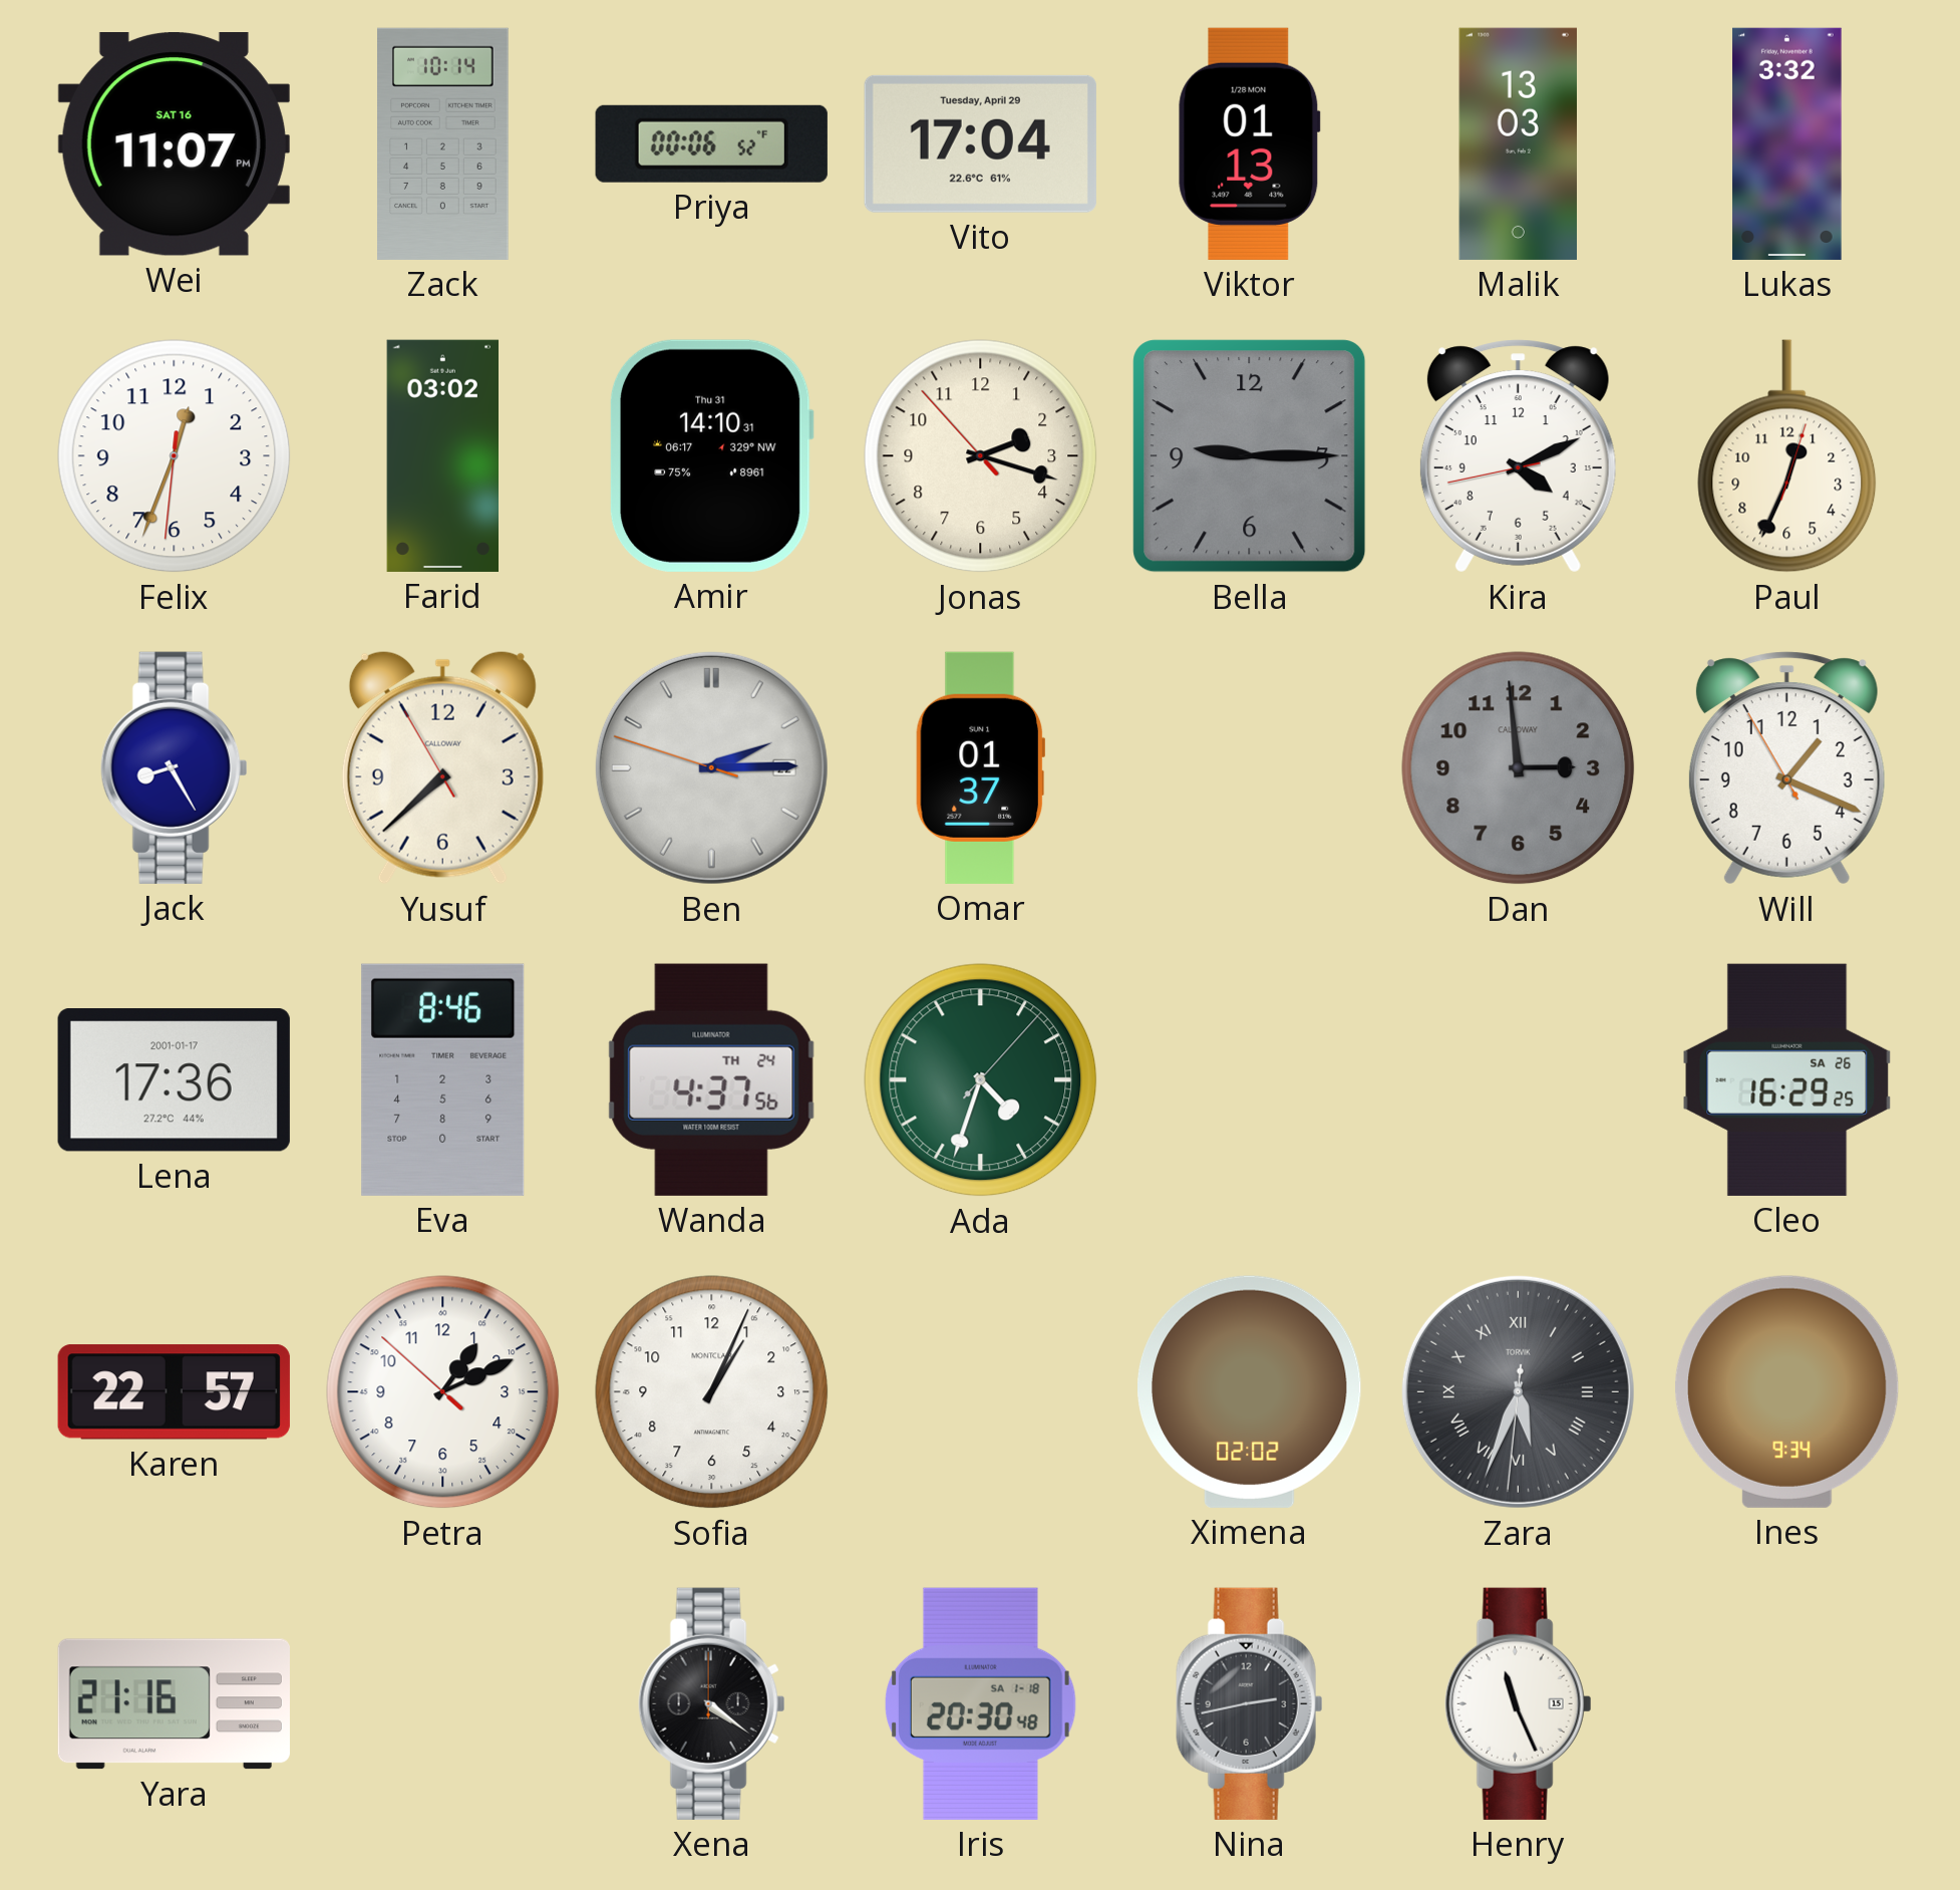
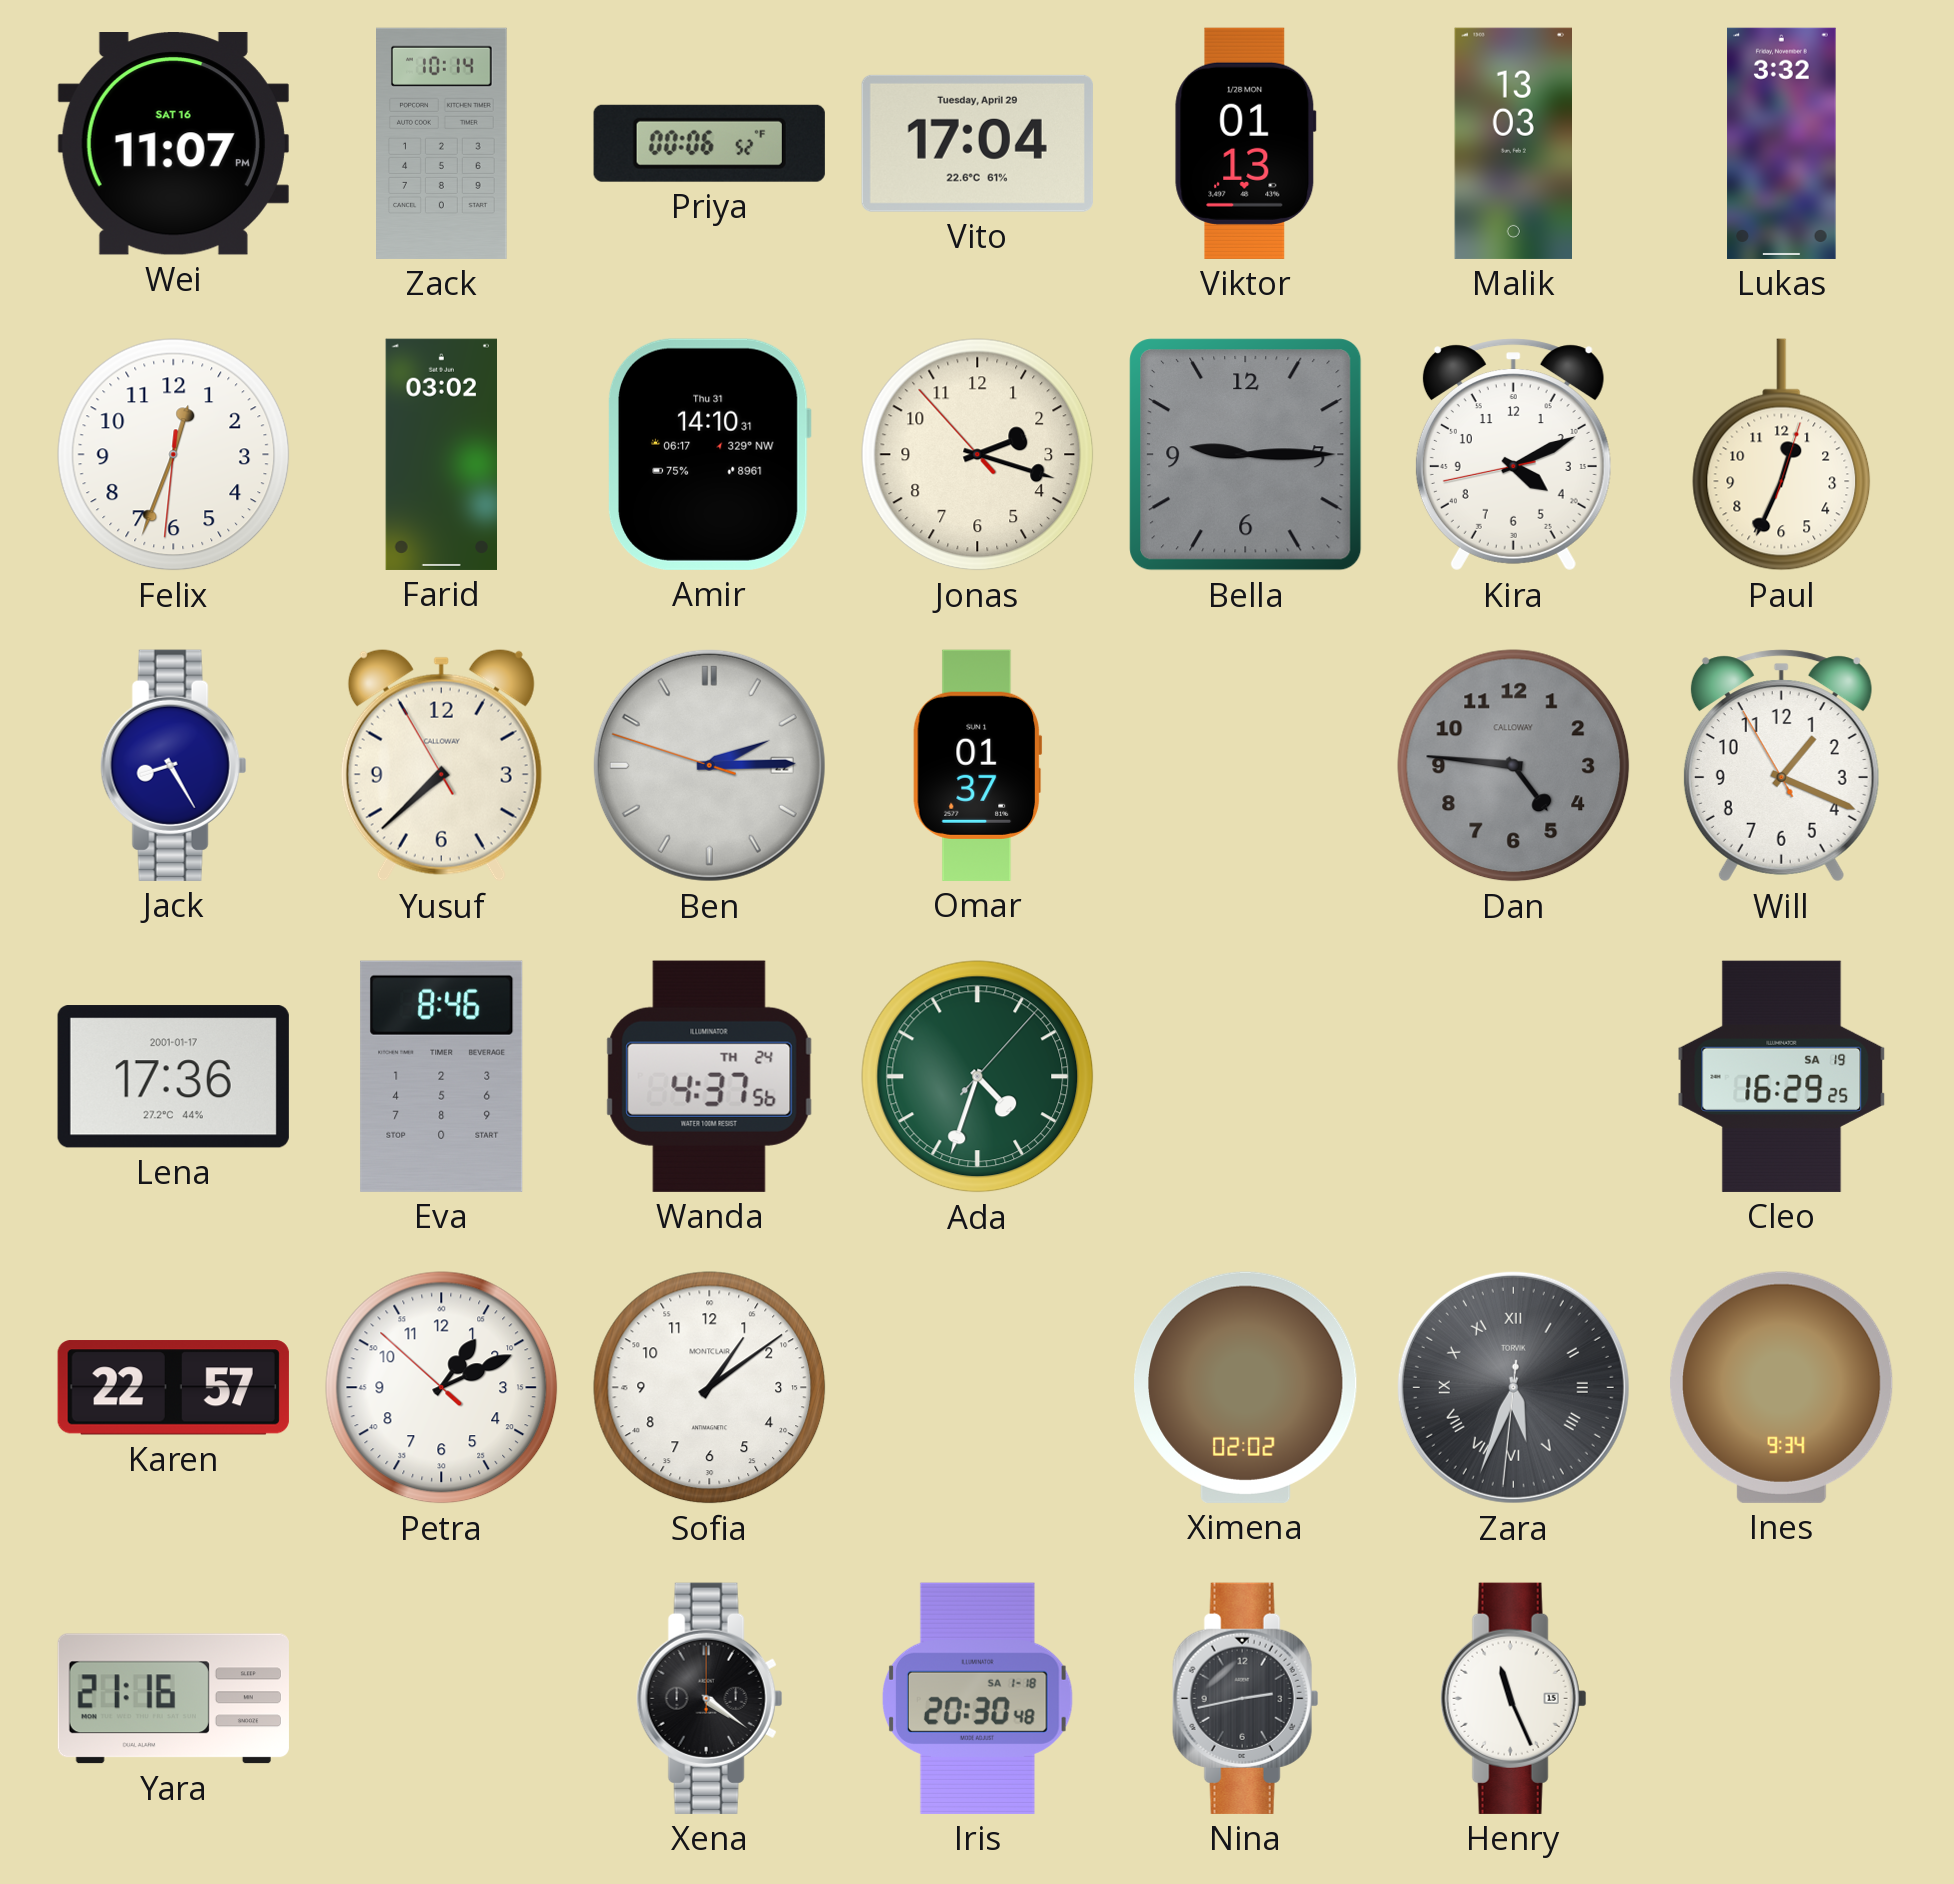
Dan: 2:59 -> 4:46 (1514, 766)
Cleo date: SA 26 -> SA 19 (1782, 1076)
Sofia: 1:04 -> 1:09 (710, 1388)
